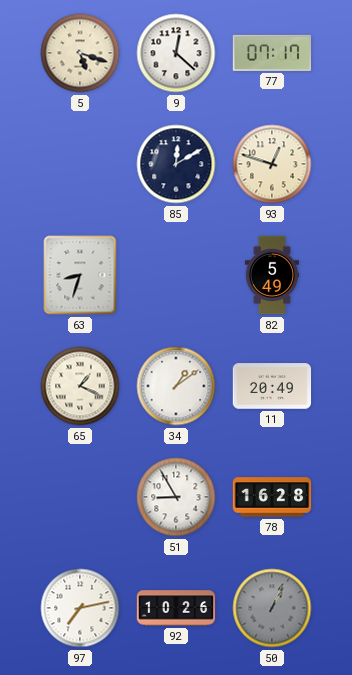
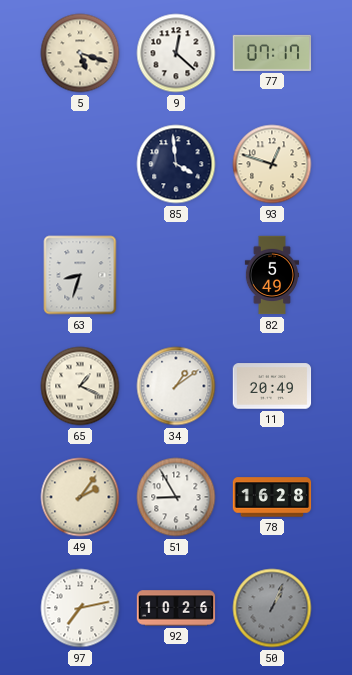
85: 12:10 -> 3:59 (176, 164)
49: none -> 2:06 (80, 497)
